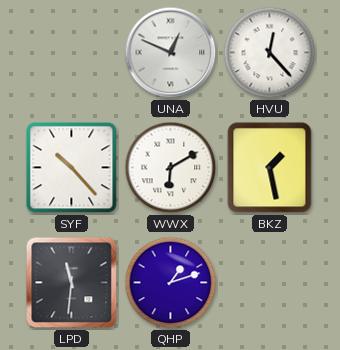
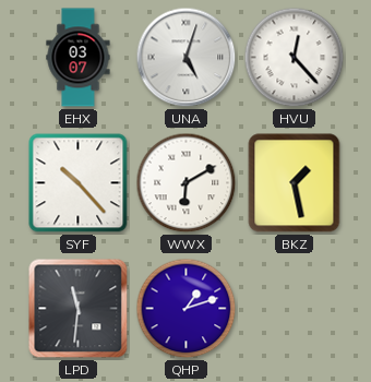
EHX: none -> 03:07 (79, 58)
UNA: 12:49 -> 5:03 (187, 58)
